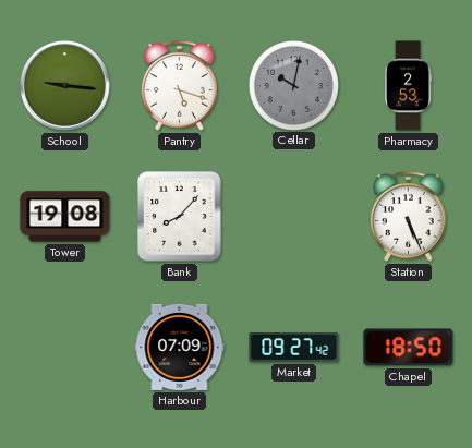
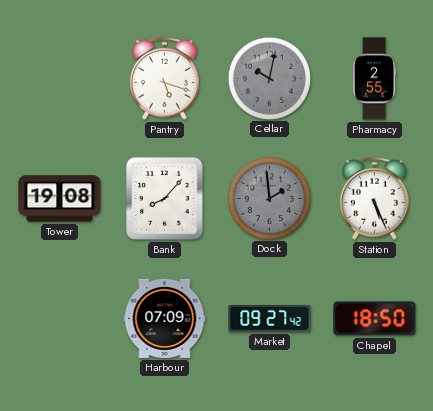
School: 9:16 -> none (64, 85)
Pharmacy: 2:53 -> 2:55 (375, 79)
Dock: none -> 1:59 (269, 198)
